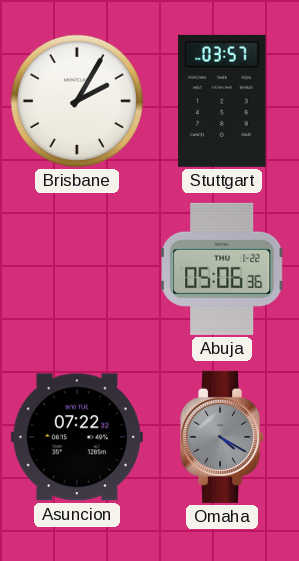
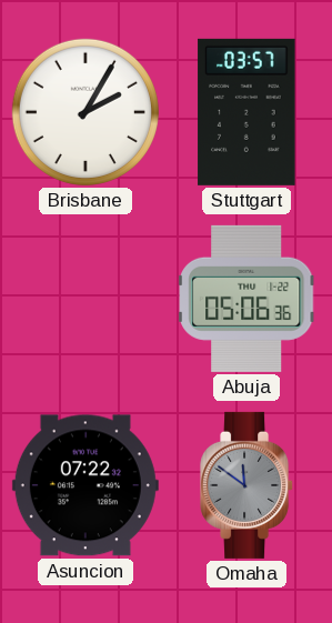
Omaha: 4:20 -> 11:51 (248, 485)
